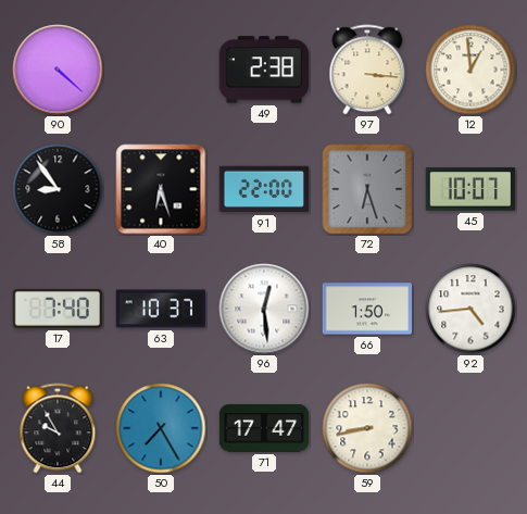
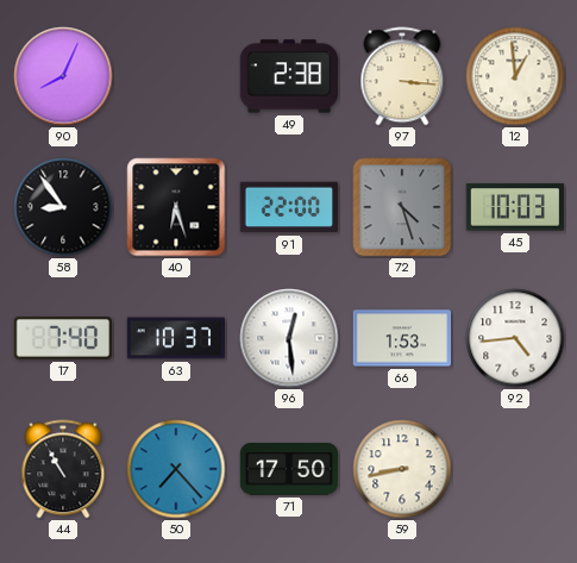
90: 4:22 -> 8:04 (63, 76)
72: 6:27 -> 4:27 (402, 207)
45: 10:07 -> 10:03 (514, 207)
66: 1:50 -> 1:53 (402, 338)
44: 9:55 -> 10:55 (63, 469)
50: 7:25 -> 7:23 (176, 469)
71: 17:47 -> 17:50 (289, 469)
